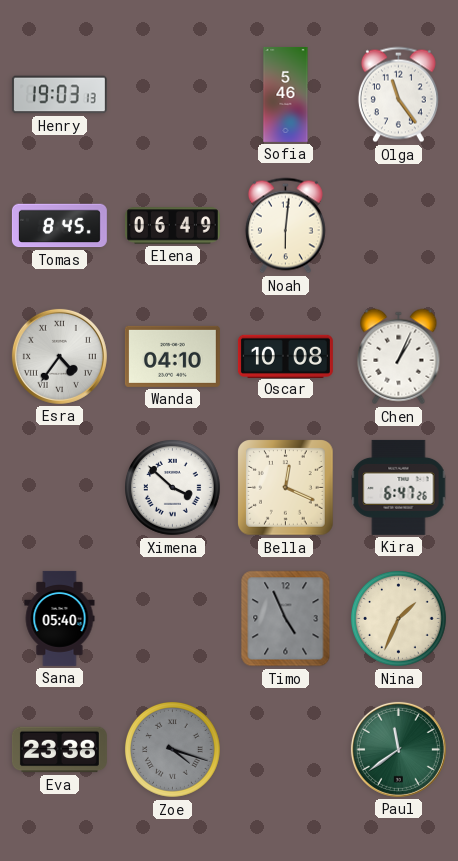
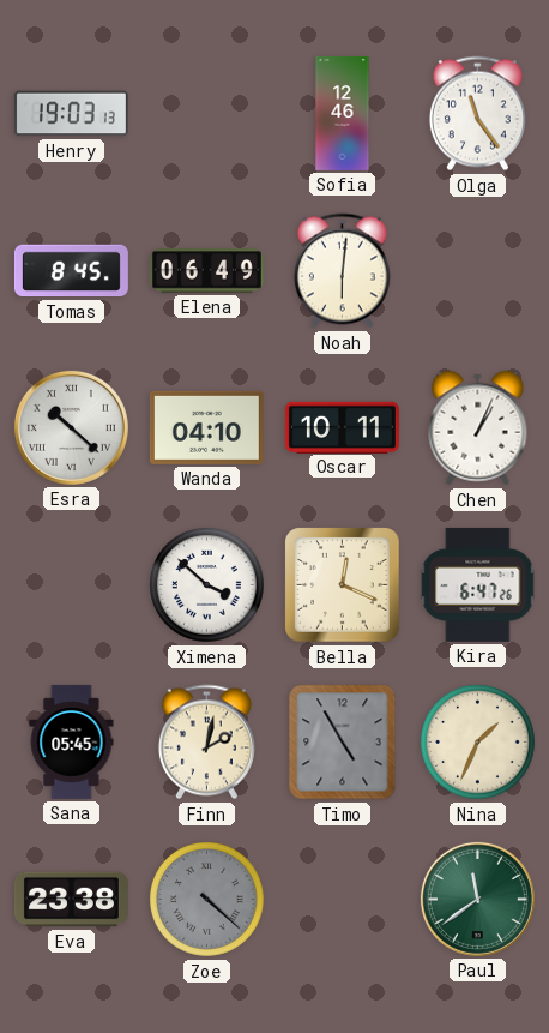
Sofia: 5:46 -> 12:46 (343, 113)
Esra: 4:36 -> 10:22 (71, 427)
Oscar: 10:08 -> 10:11 (342, 427)
Sana: 05:40 -> 05:45 (72, 741)
Finn: none -> 2:02 (206, 743)
Timo: 4:56 -> 4:55 (343, 743)
Zoe: 4:18 -> 4:22 (207, 900)
